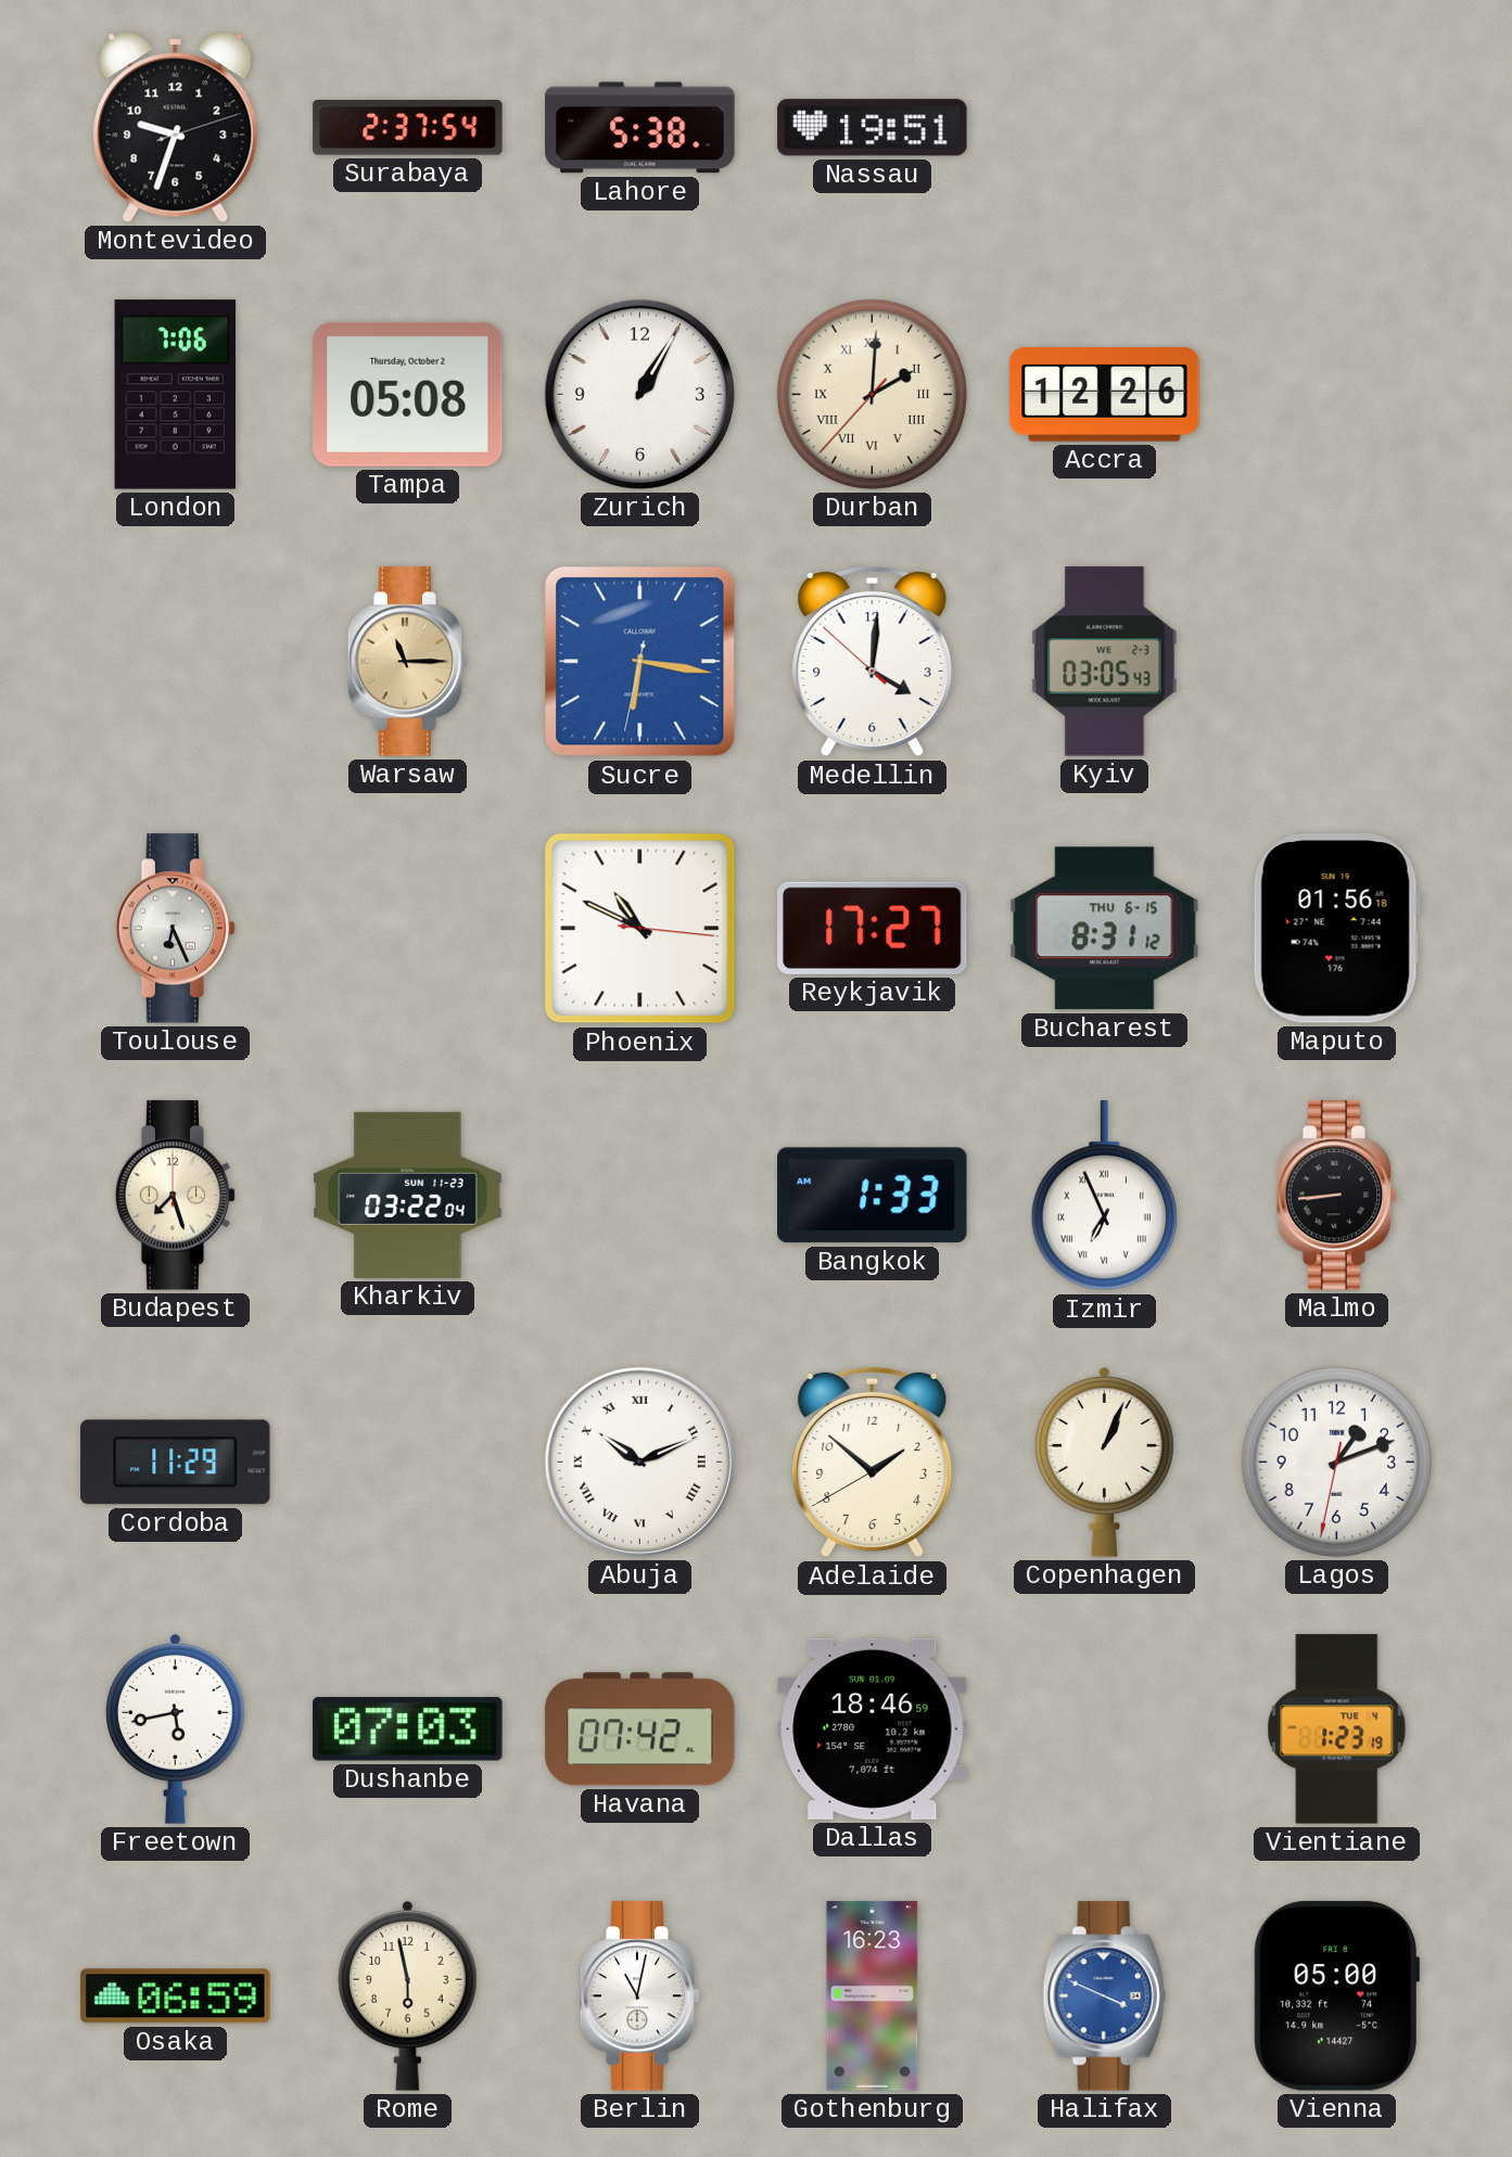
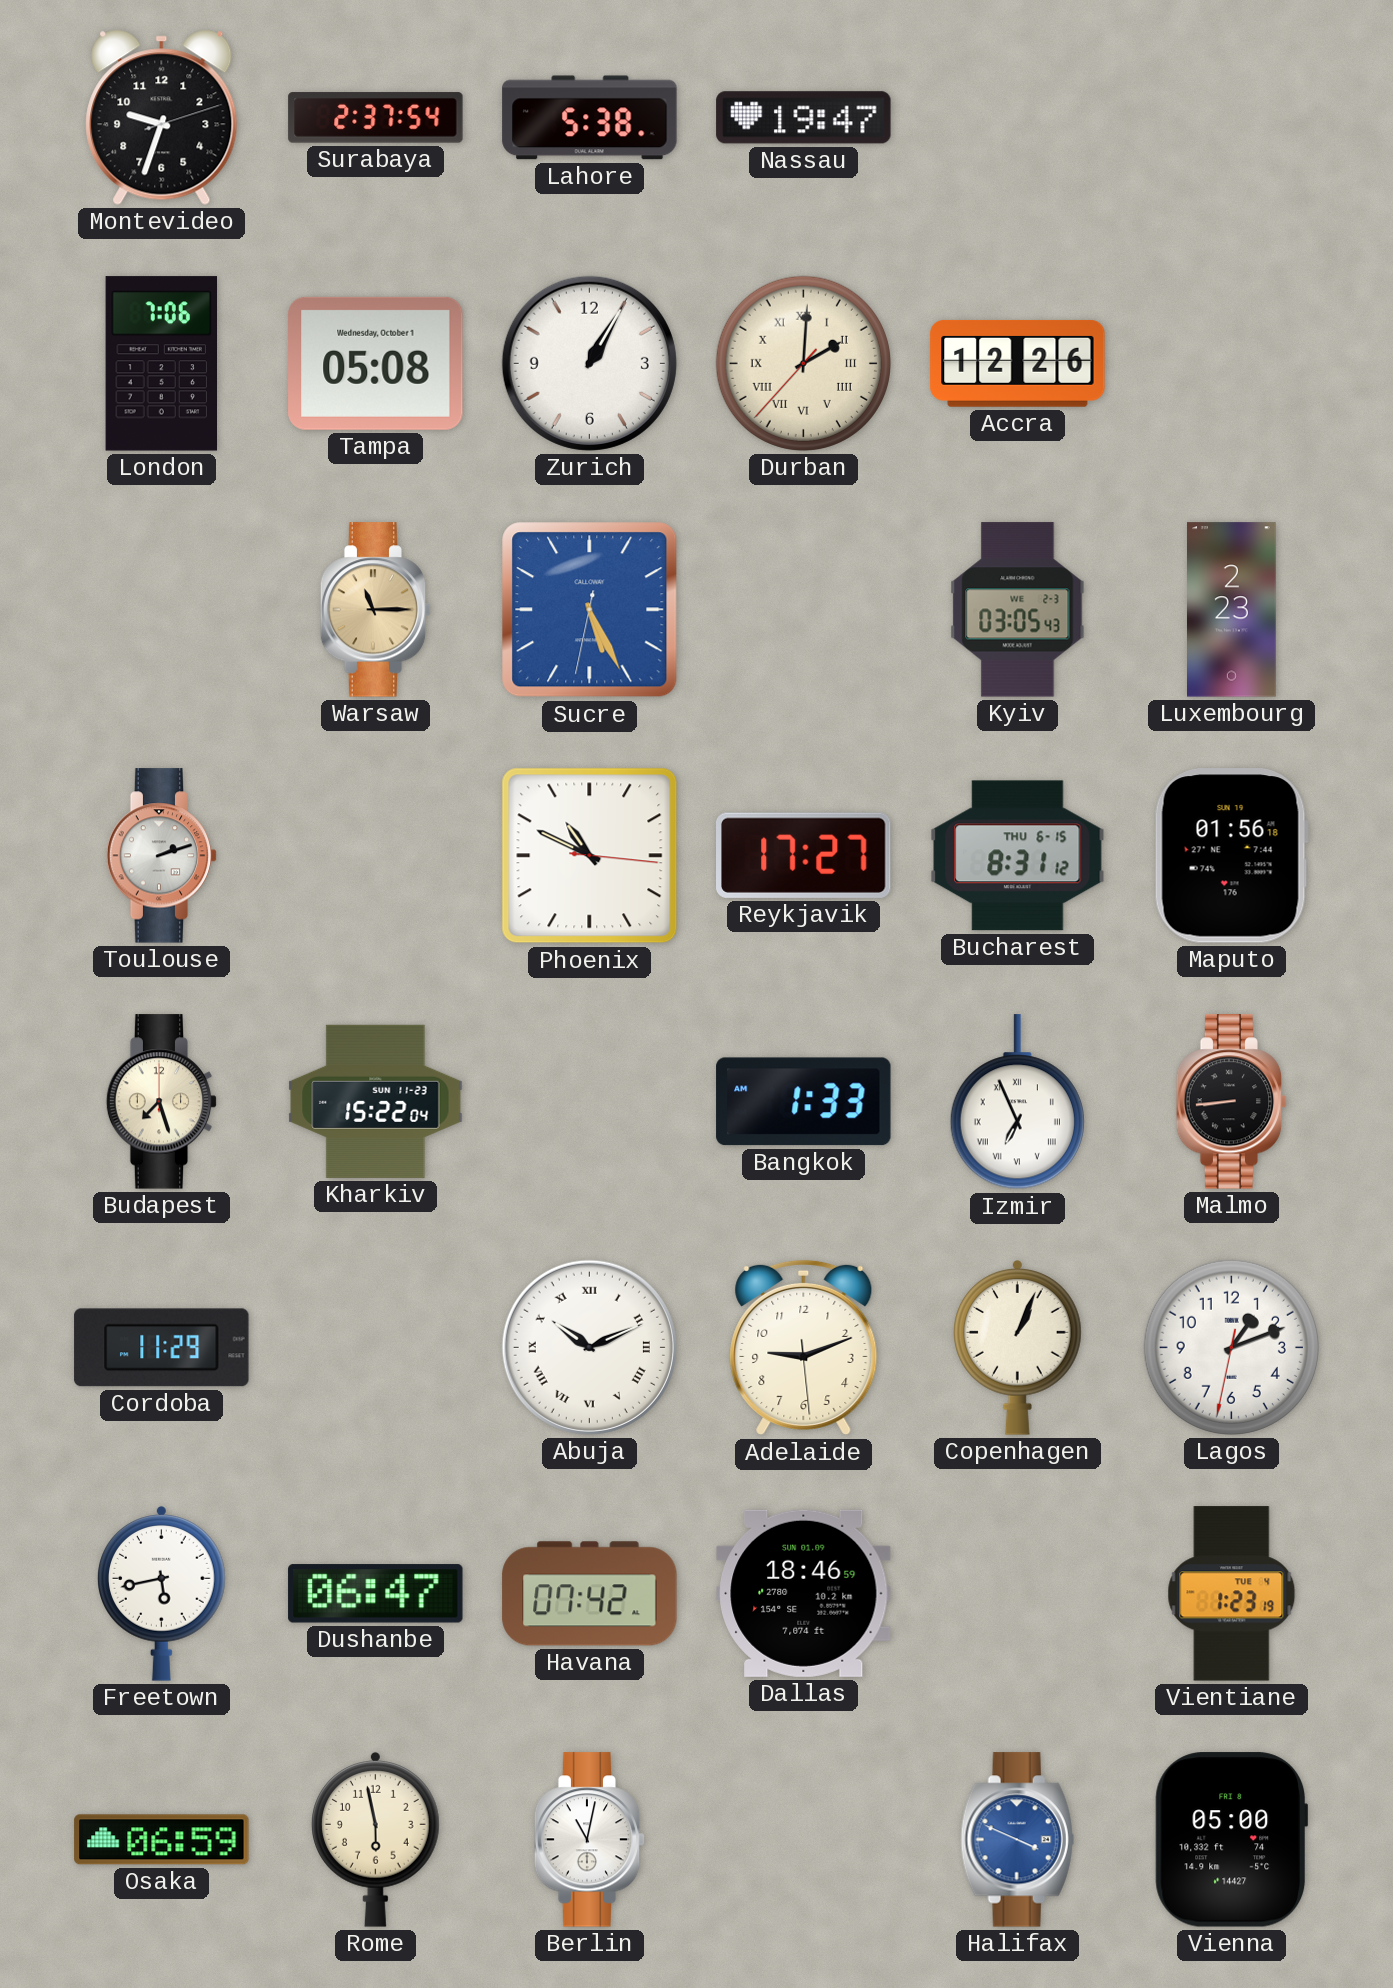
Nassau: 19:51 -> 19:47 (804, 118)
Tampa date: Thursday, October 2 -> Wednesday, October 1 (376, 363)
Sucre: 6:16 -> 5:25 (590, 610)
Medellin: 4:00 -> none (873, 662)
Luxembourg: none -> 2:23 (1232, 610)
Toulouse: 6:26 -> 2:12 (162, 856)
Kharkiv: 03:22 -> 15:22 (376, 1101)
Adelaide: 1:51 -> 9:11 (804, 1348)
Dushanbe: 07:03 -> 06:47 (376, 1594)
Gothenburg: 16:23 -> none (873, 1996)
